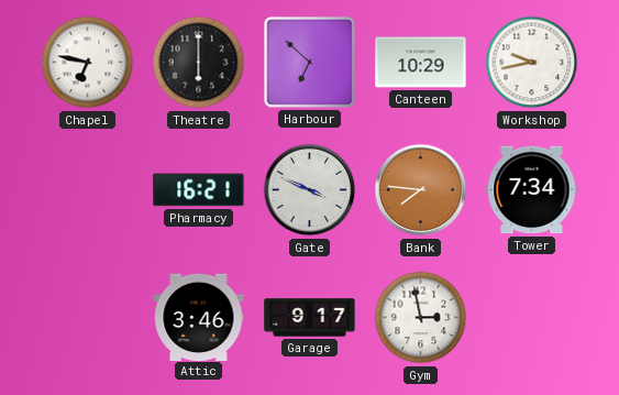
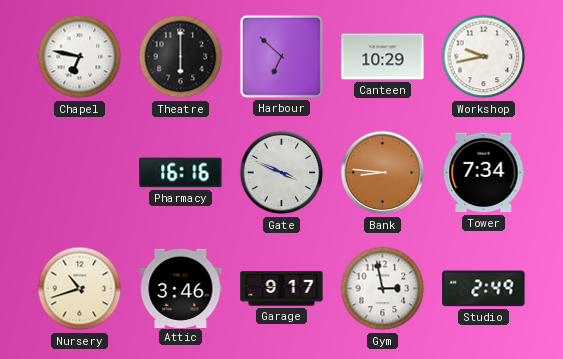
Pharmacy: 16:21 -> 16:16 (181, 173)
Bank: 7:46 -> 8:46 (383, 173)
Nursery: none -> 10:42 (80, 289)
Studio: none -> 2:49 (484, 289)
